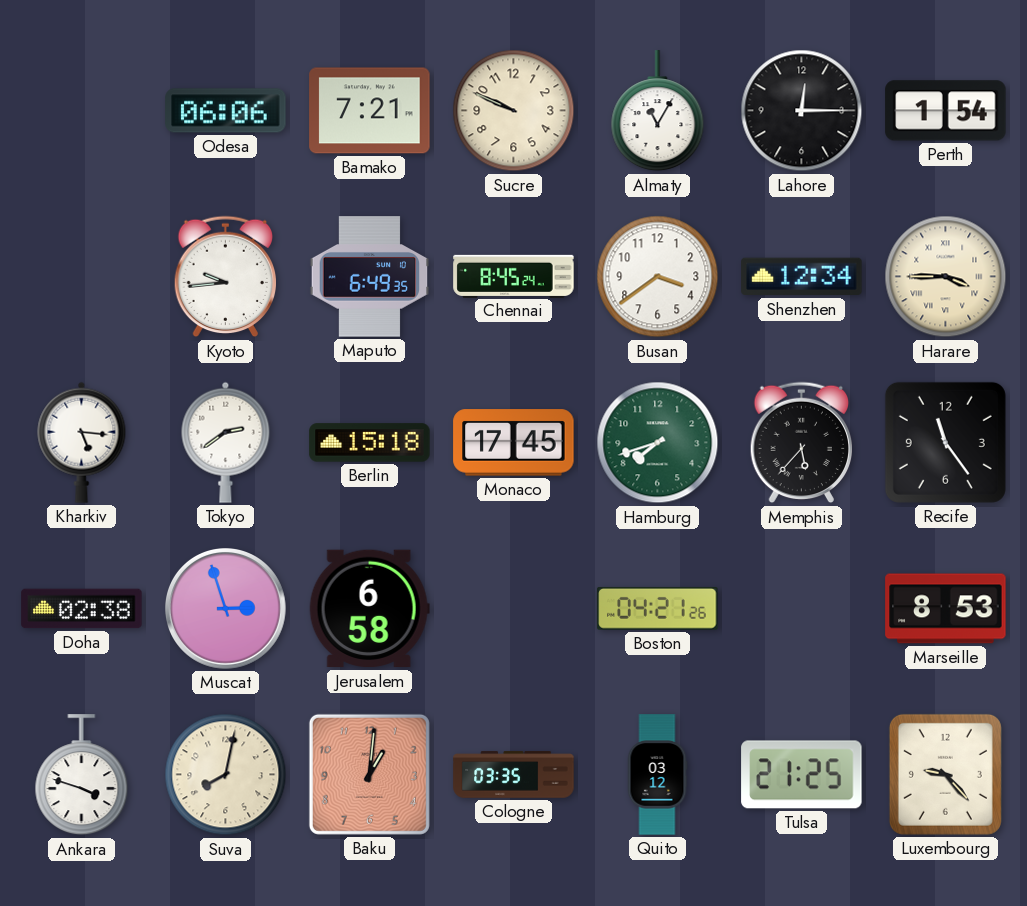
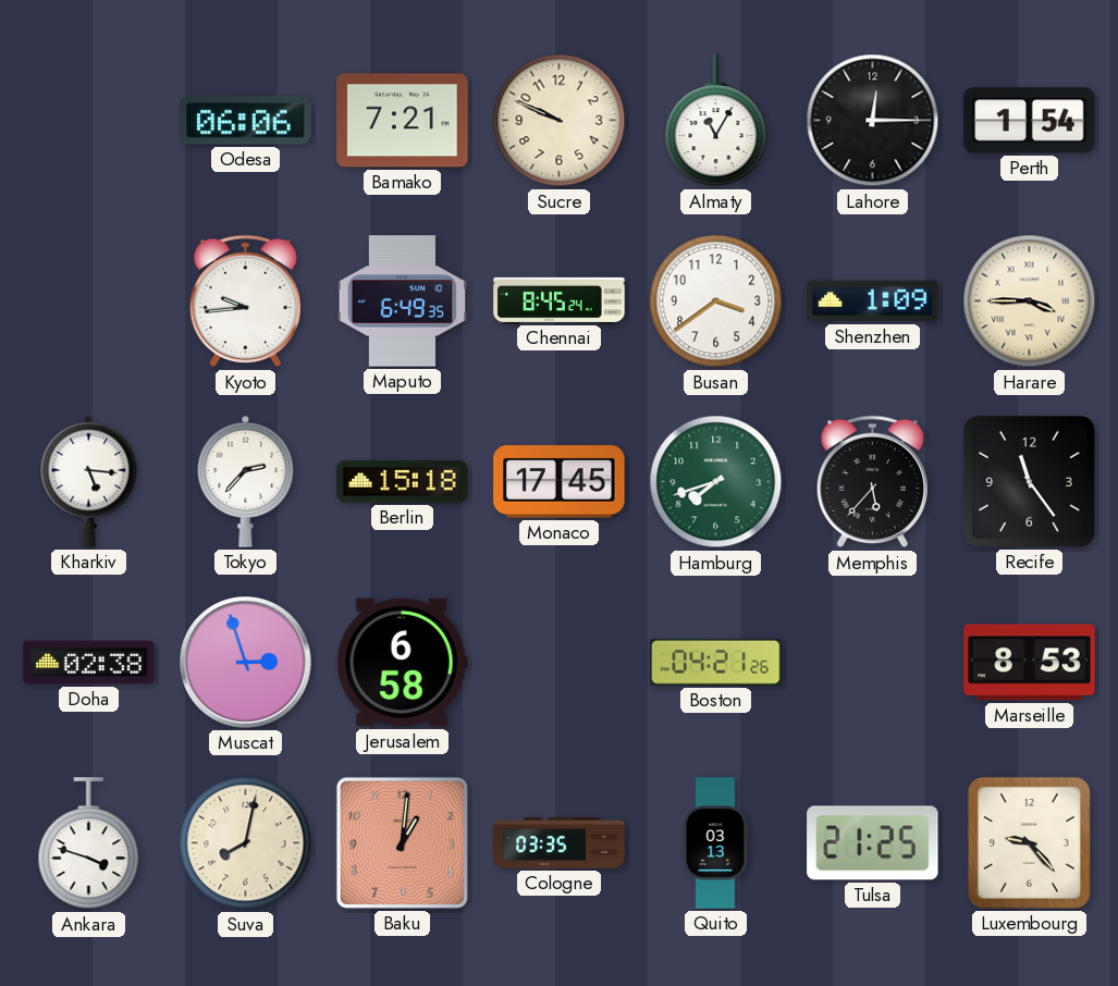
Shenzhen: 12:34 -> 1:09 (873, 301)
Tokyo: 2:39 -> 2:37 (246, 481)
Quito: 03:12 -> 03:13 (715, 843)
